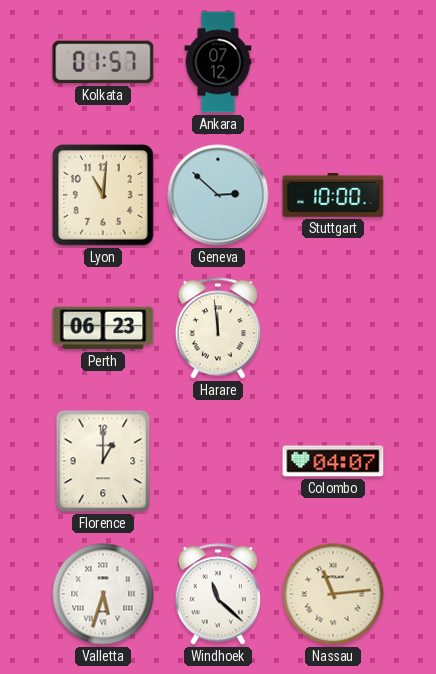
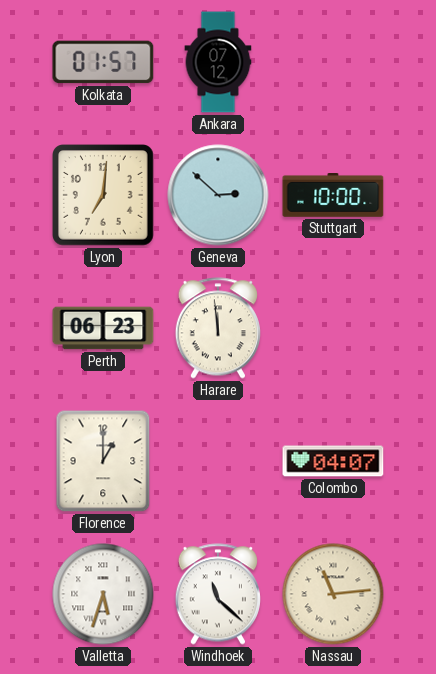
Lyon: 11:01 -> 7:01 (103, 195)
